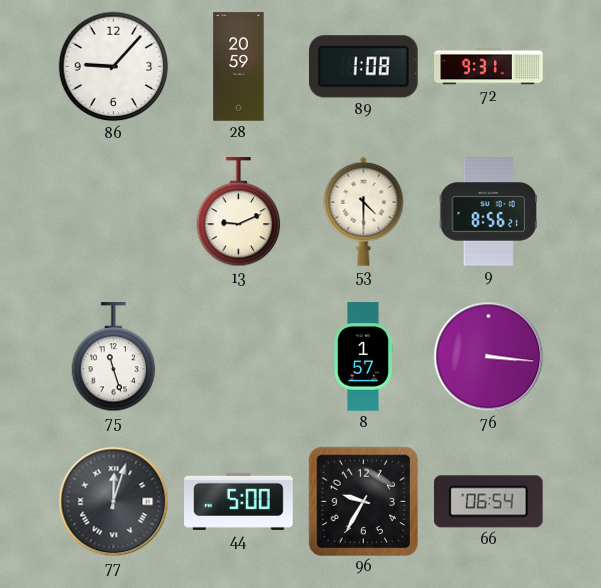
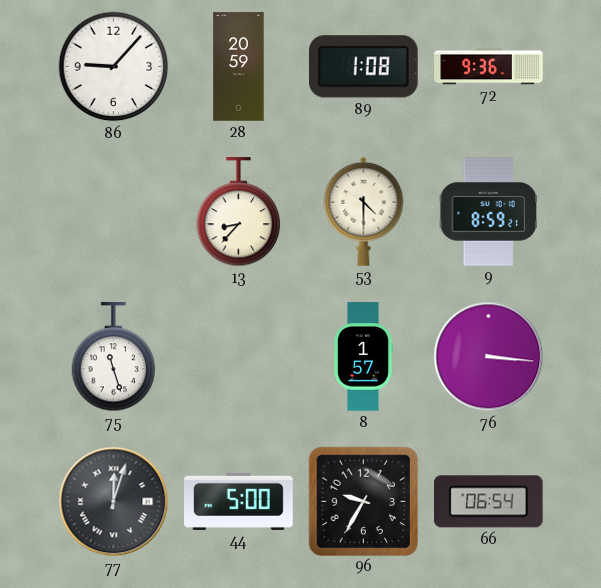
72: 9:31 -> 9:36 (489, 67)
13: 9:11 -> 8:37 (239, 212)
9: 8:56 -> 8:59 (489, 212)
